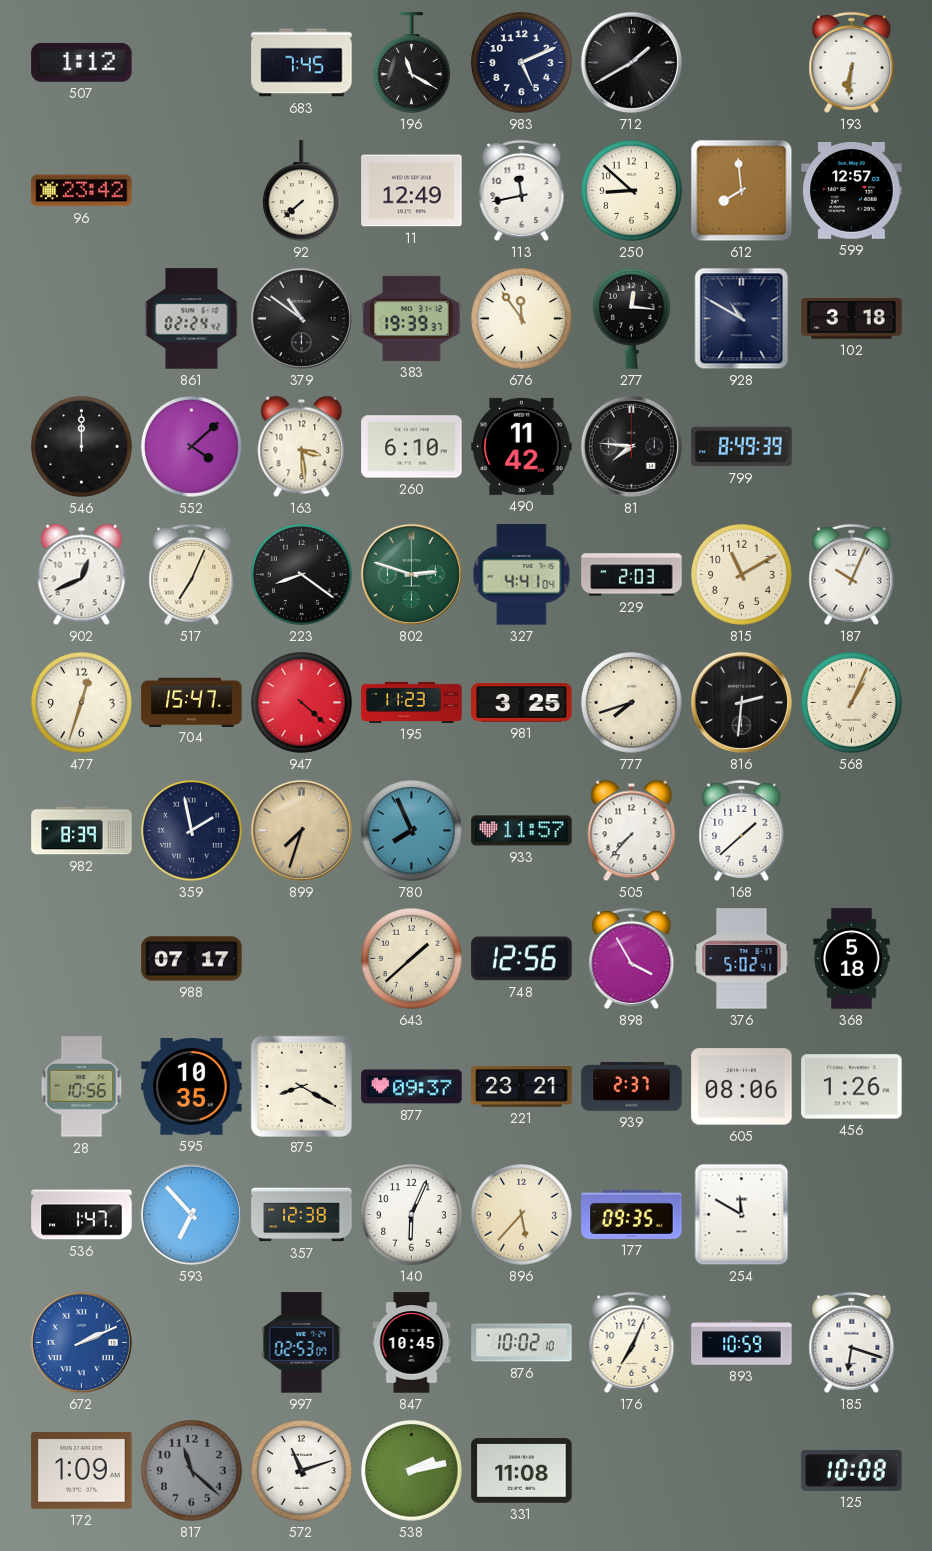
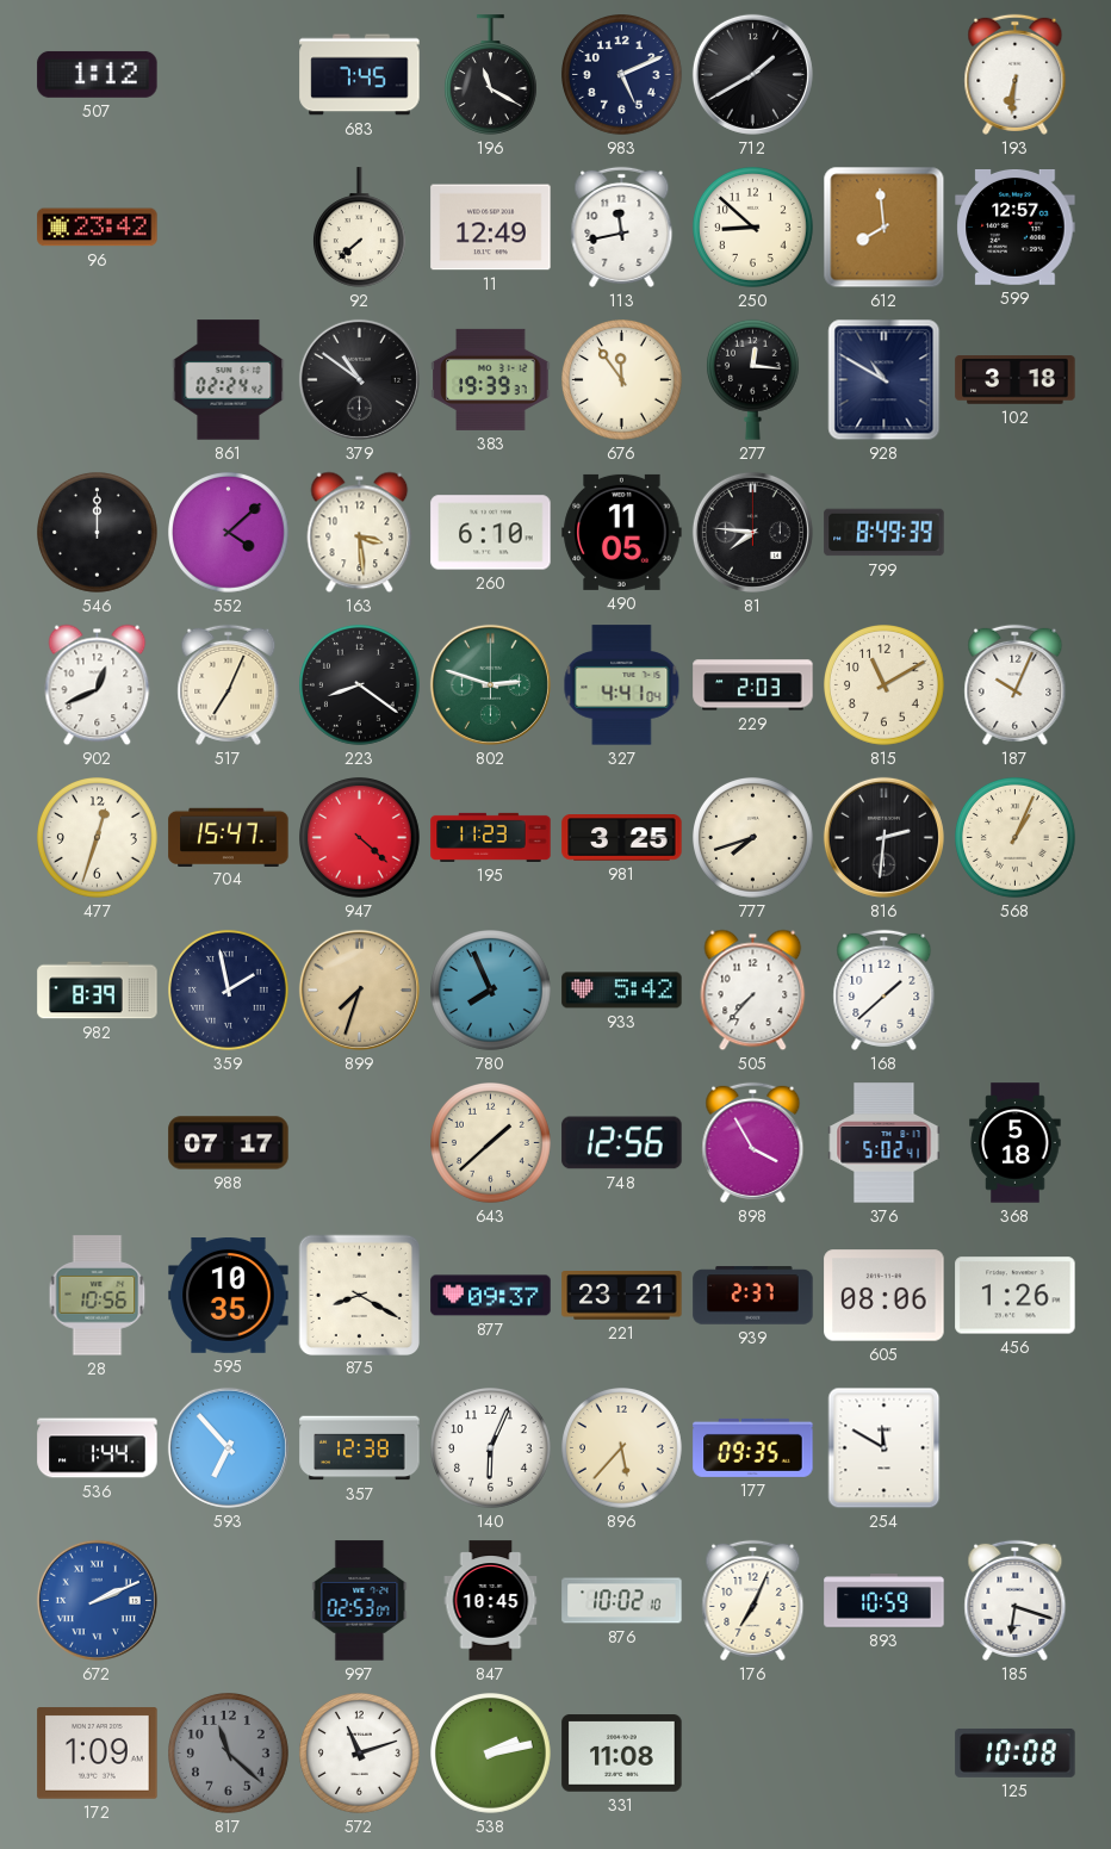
490: 11:42 -> 11:05 (622, 532)
933: 11:57 -> 5:42 (622, 991)
536: 1:47 -> 1:44 (98, 1448)
